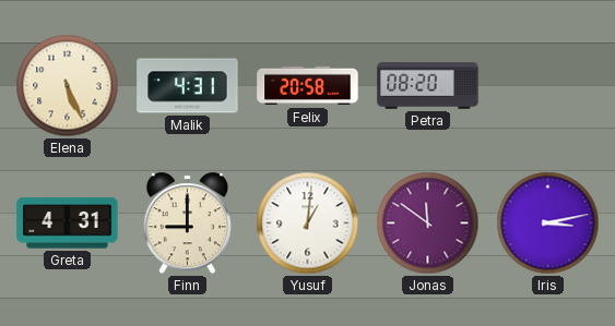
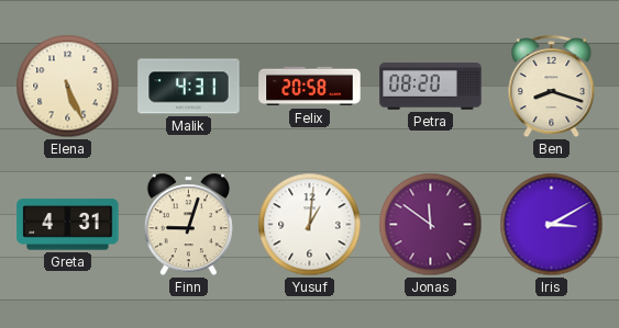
Ben: none -> 8:18 (552, 86)
Finn: 9:00 -> 9:03 (188, 225)
Iris: 3:13 -> 3:10 (552, 225)
